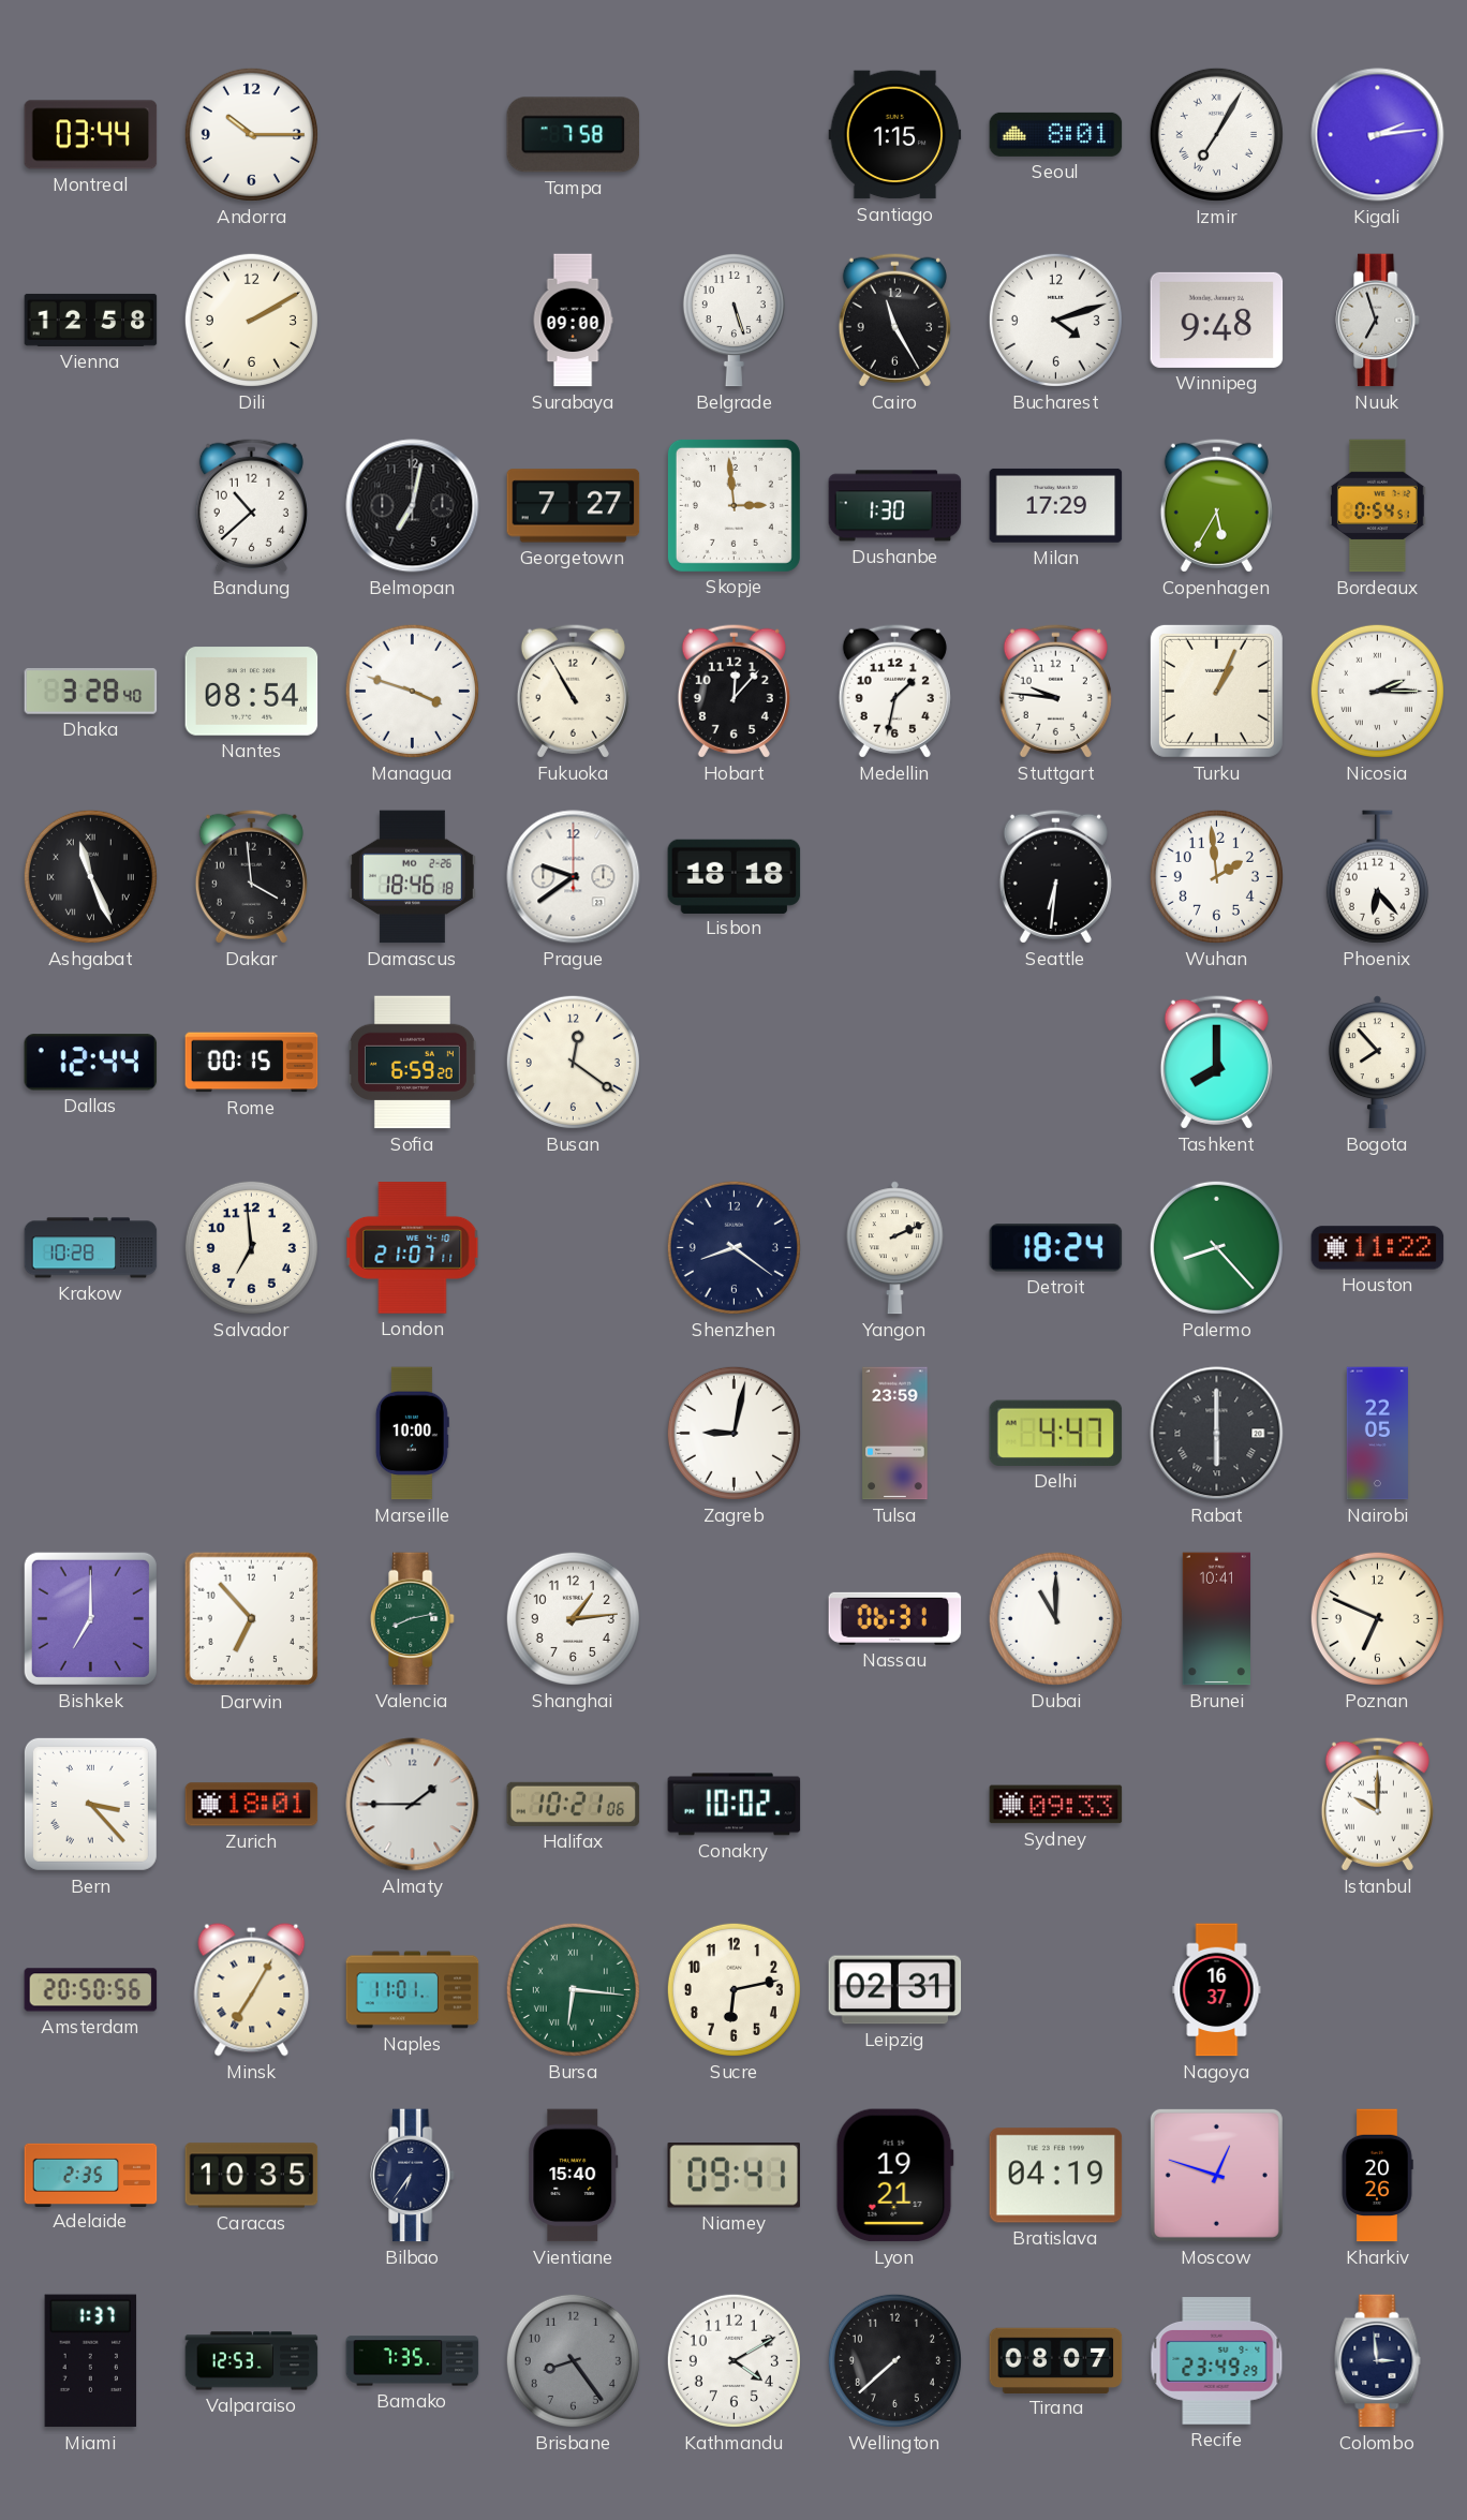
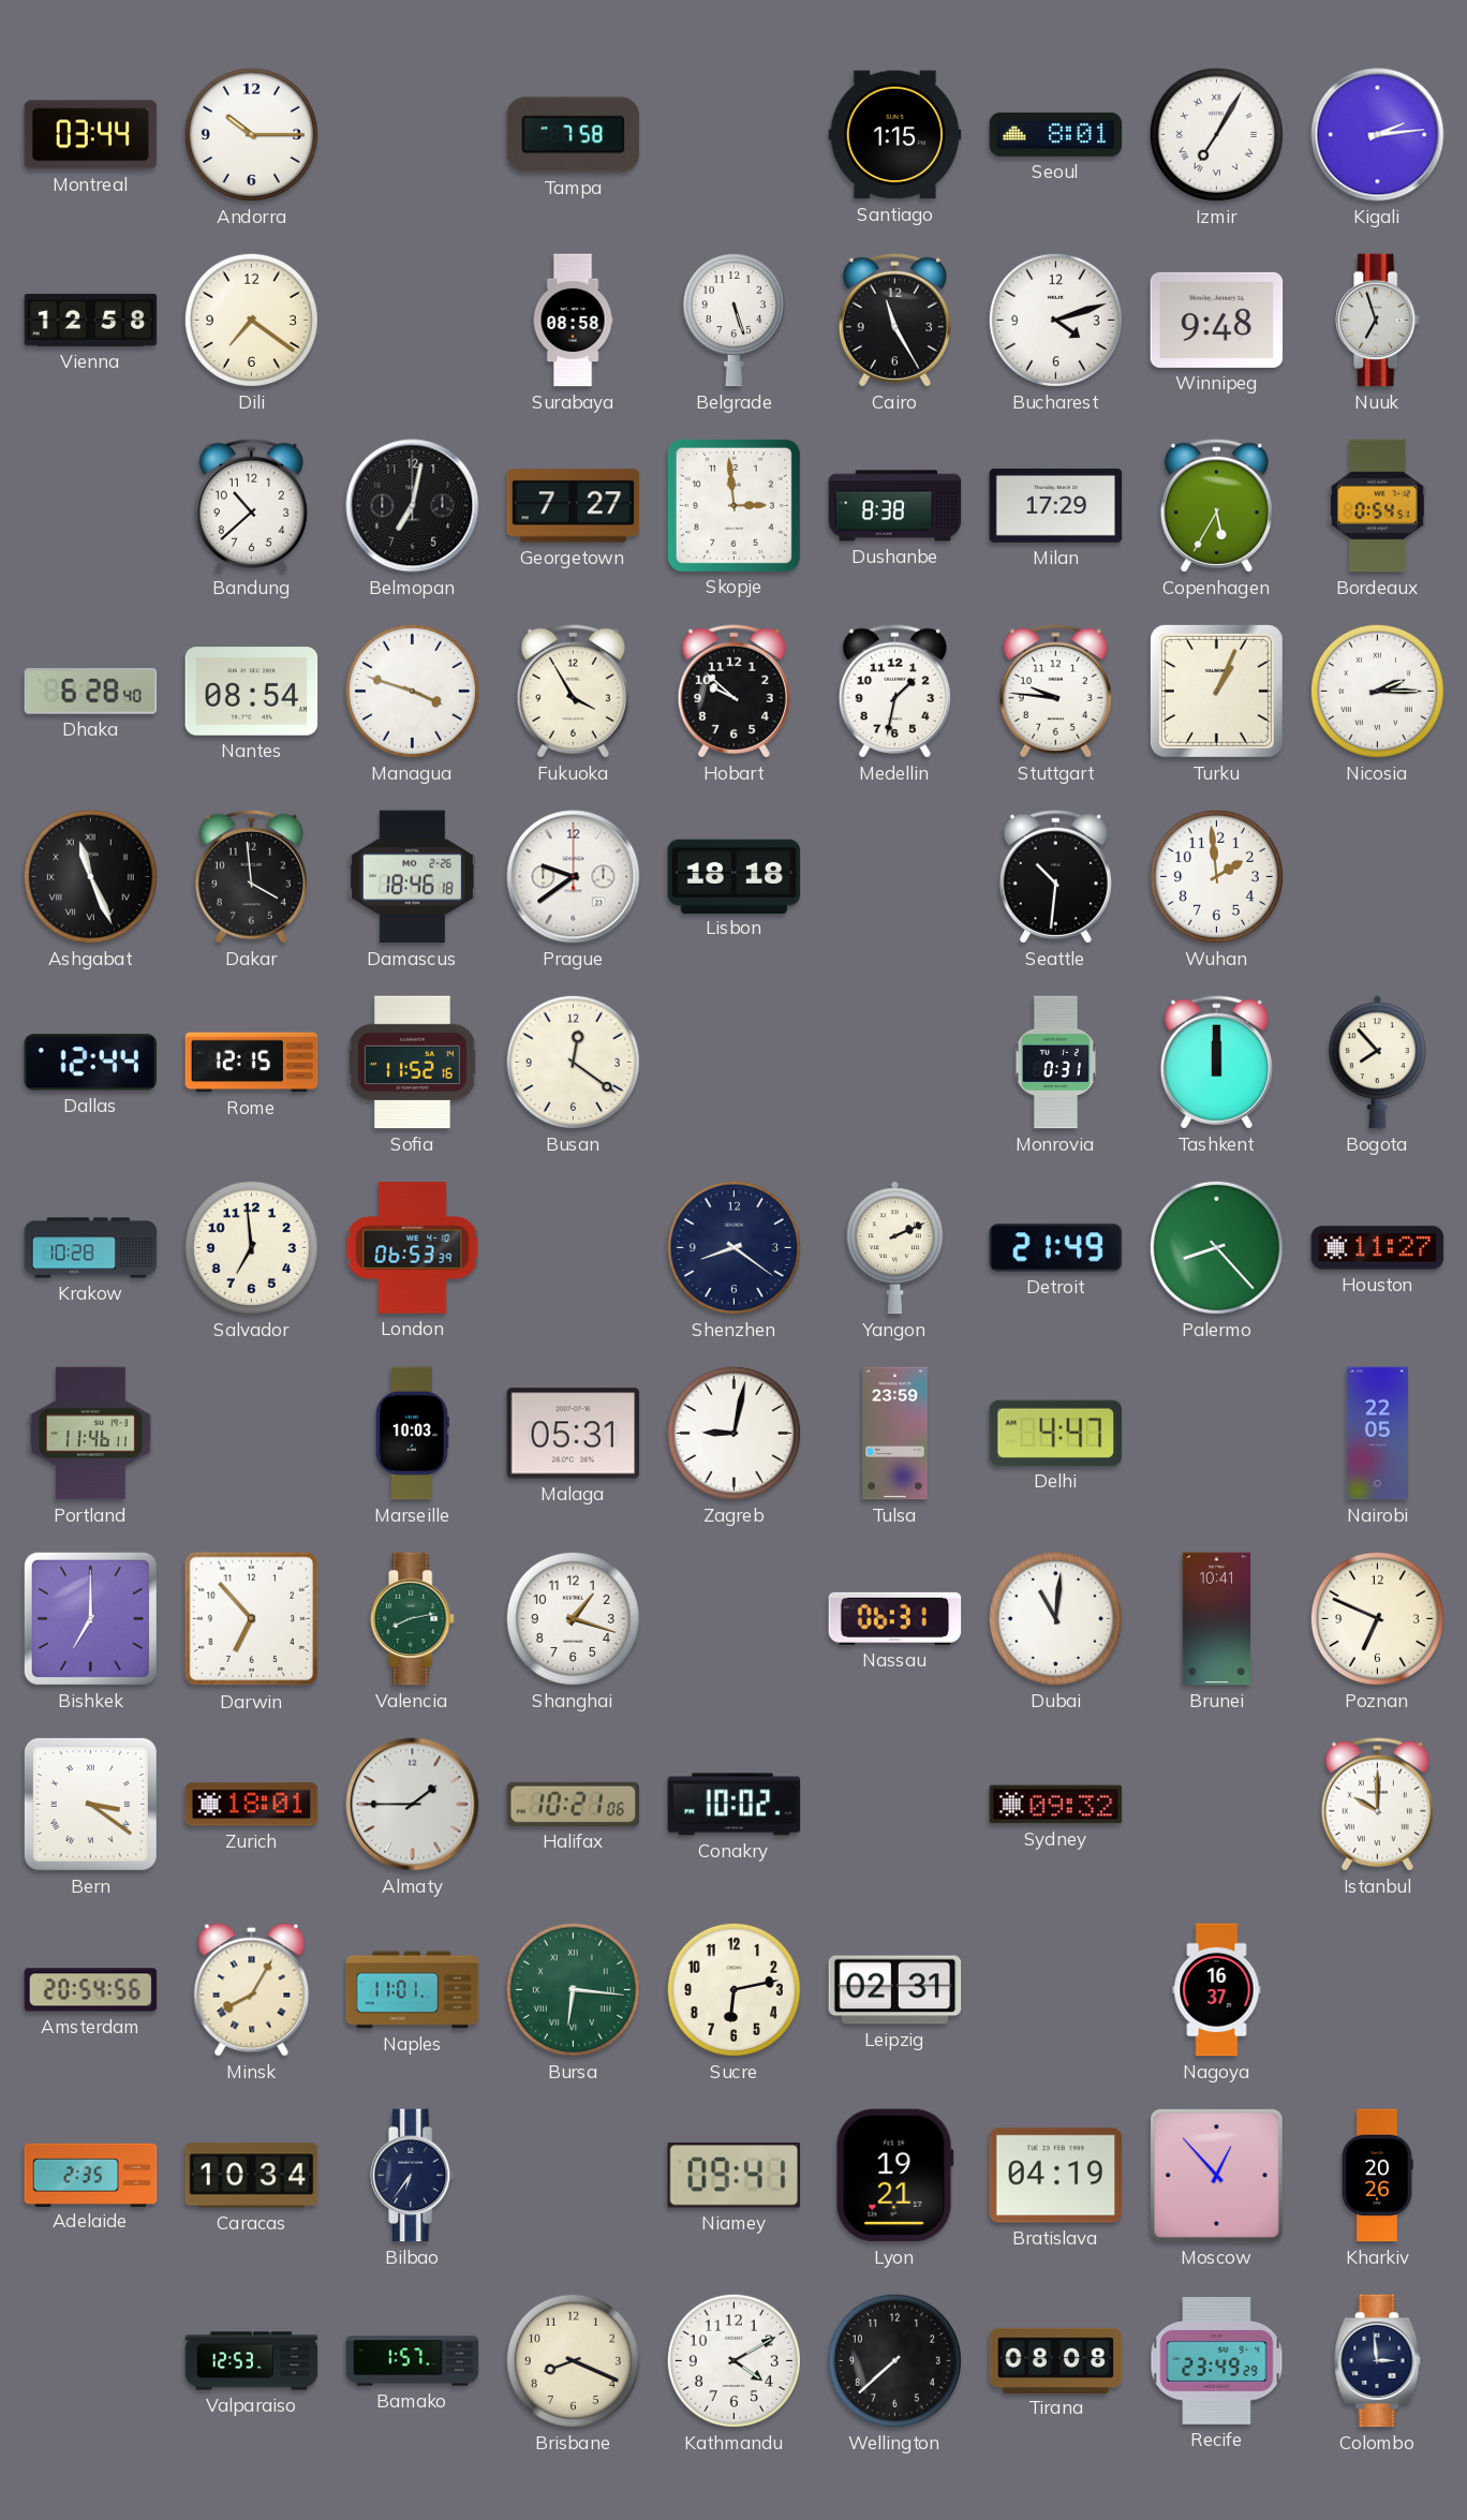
Dili: 2:10 -> 7:21 (251, 320)
Surabaya: 09:00 -> 08:58 (573, 321)
Dushanbe: 1:30 -> 8:38 (895, 506)
Dhaka: 3:28 -> 6:28 (91, 692)
Fukuoka: 10:55 -> 3:55 (573, 691)
Hobart: 12:07 -> 9:52 (733, 691)
Seattle: 6:31 -> 10:31 (1055, 876)
Phoenix: 6:23 -> none (1377, 877)
Rome: 00:15 -> 12:15 (252, 1063)
Sofia: 6:59 -> 11:52 (412, 1063)
Monrovia: none -> 0:31 (1055, 1063)
Tashkent: 8:00 -> 12:00 (1216, 1062)
London: 21:07 -> 06:53 (413, 1248)
Detroit: 18:24 -> 21:49 (1056, 1248)
Houston: 11:22 -> 11:27 (1378, 1248)
Portland: none -> 11:46 (91, 1434)
Marseille: 10:00 -> 10:03 (412, 1434)
Malaga: none -> 05:31 (574, 1434)
Rabat: 6:00 -> none (1217, 1434)
Shanghai: 1:14 -> 1:18 (573, 1618)
Dubai: 11:00 -> 11:01 (1055, 1618)
Bern: 3:23 -> 3:21 (90, 1804)
Sydney: 09:33 -> 09:32 (1056, 1805)
Amsterdam: 20:50 -> 20:54 (91, 1990)
Minsk: 7:05 -> 8:05 (252, 1990)
Caracas: 10:35 -> 10:34 (252, 2176)
Vientiane: 15:40 -> none (574, 2176)
Moscow: 12:48 -> 12:53 (1216, 2175)
Miami: 1:37 -> none (91, 2361)
Bamako: 7:35 -> 1:57 (413, 2361)
Brisbane: 8:24 -> 8:19 (573, 2360)
Brisbane dial: grey -> cream (573, 2360)
Tirana: 08:07 -> 08:08 (1056, 2360)
